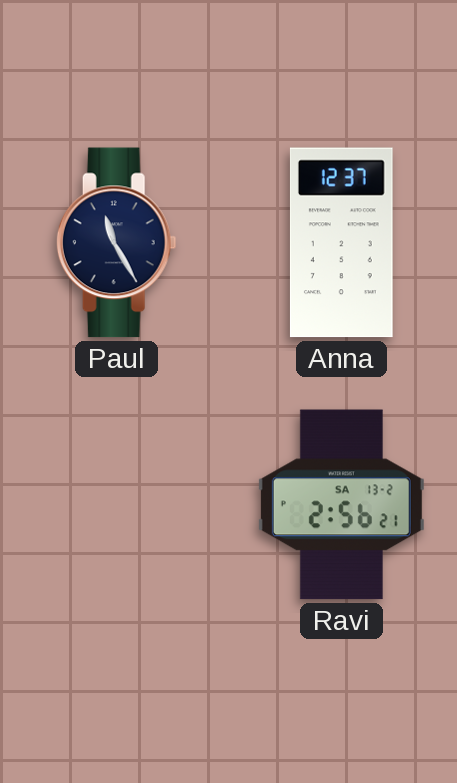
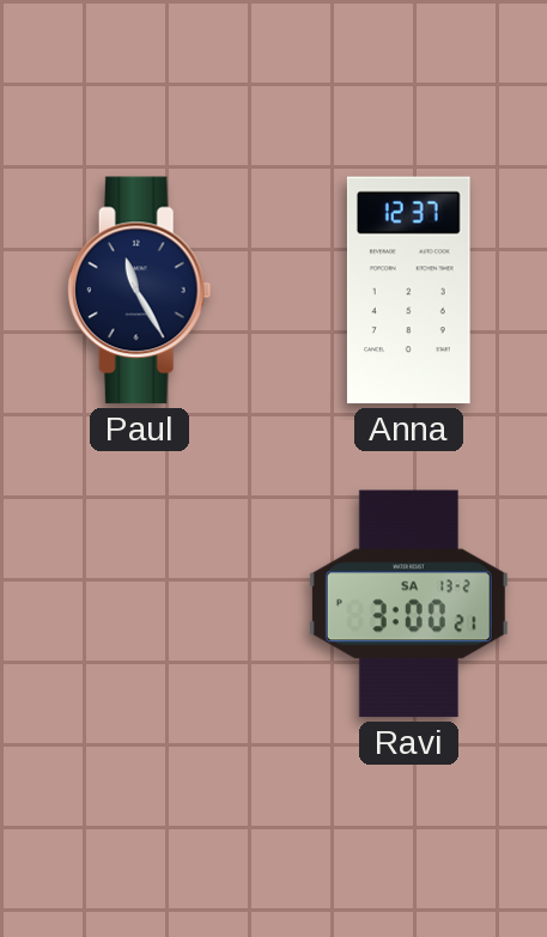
Ravi: 2:56 -> 3:00 (408, 604)
